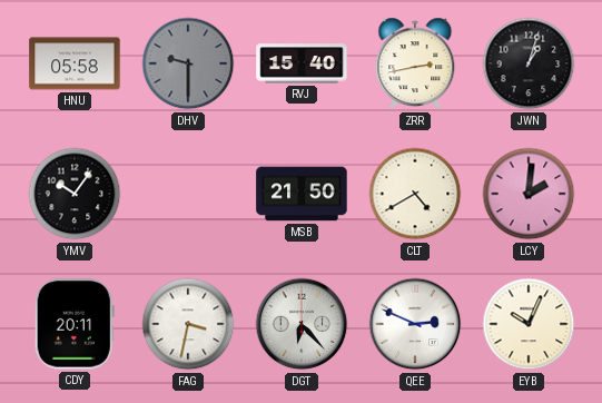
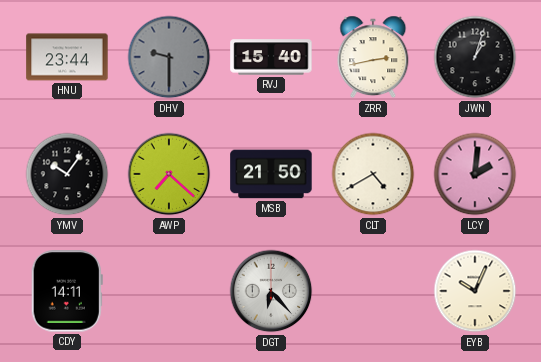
HNU: 05:58 -> 23:44 (67, 57)
AWP: none -> 7:22 (169, 174)
CDY: 20:11 -> 14:11 (67, 291)
FAG: 3:32 -> none (188, 324)
QEE: 2:49 -> none (415, 324)
